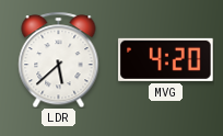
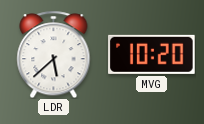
MVG: 4:20 -> 10:20 (152, 54)
